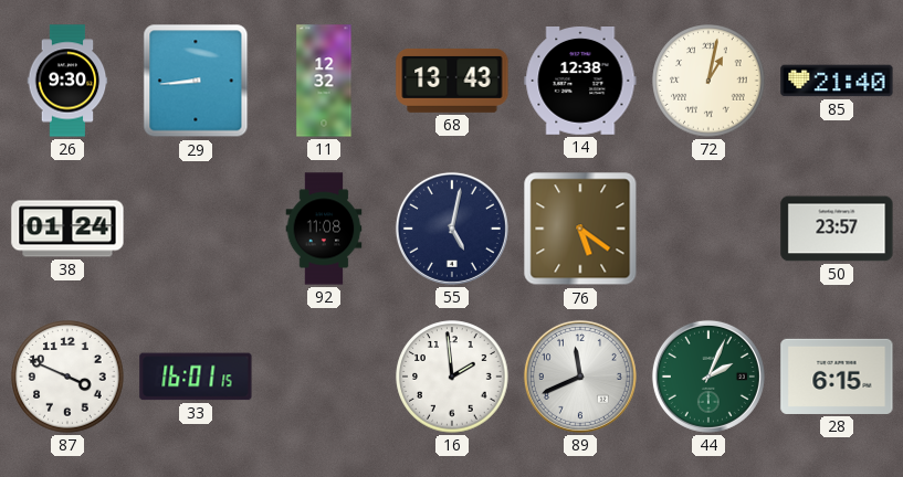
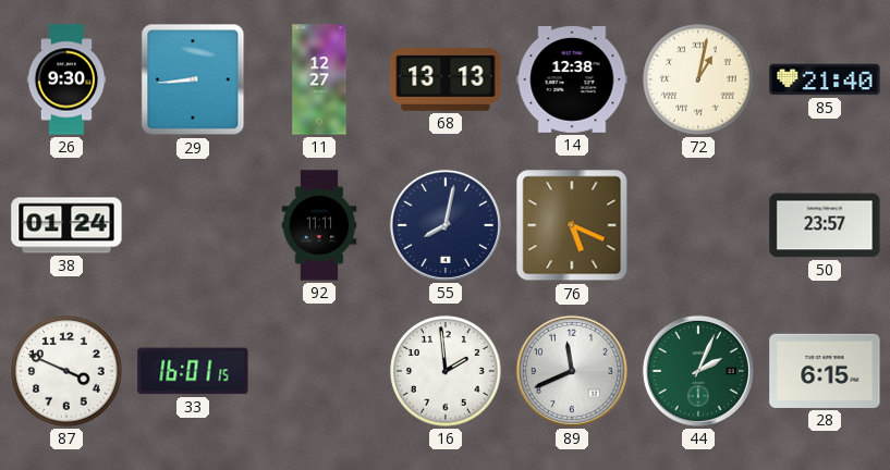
11: 12:32 -> 12:27 (319, 79)
68: 13:43 -> 13:13 (446, 79)
92: 11:08 -> 11:11 (319, 225)
55: 5:02 -> 8:02 (446, 225)
76: 5:21 -> 5:19 (572, 225)
